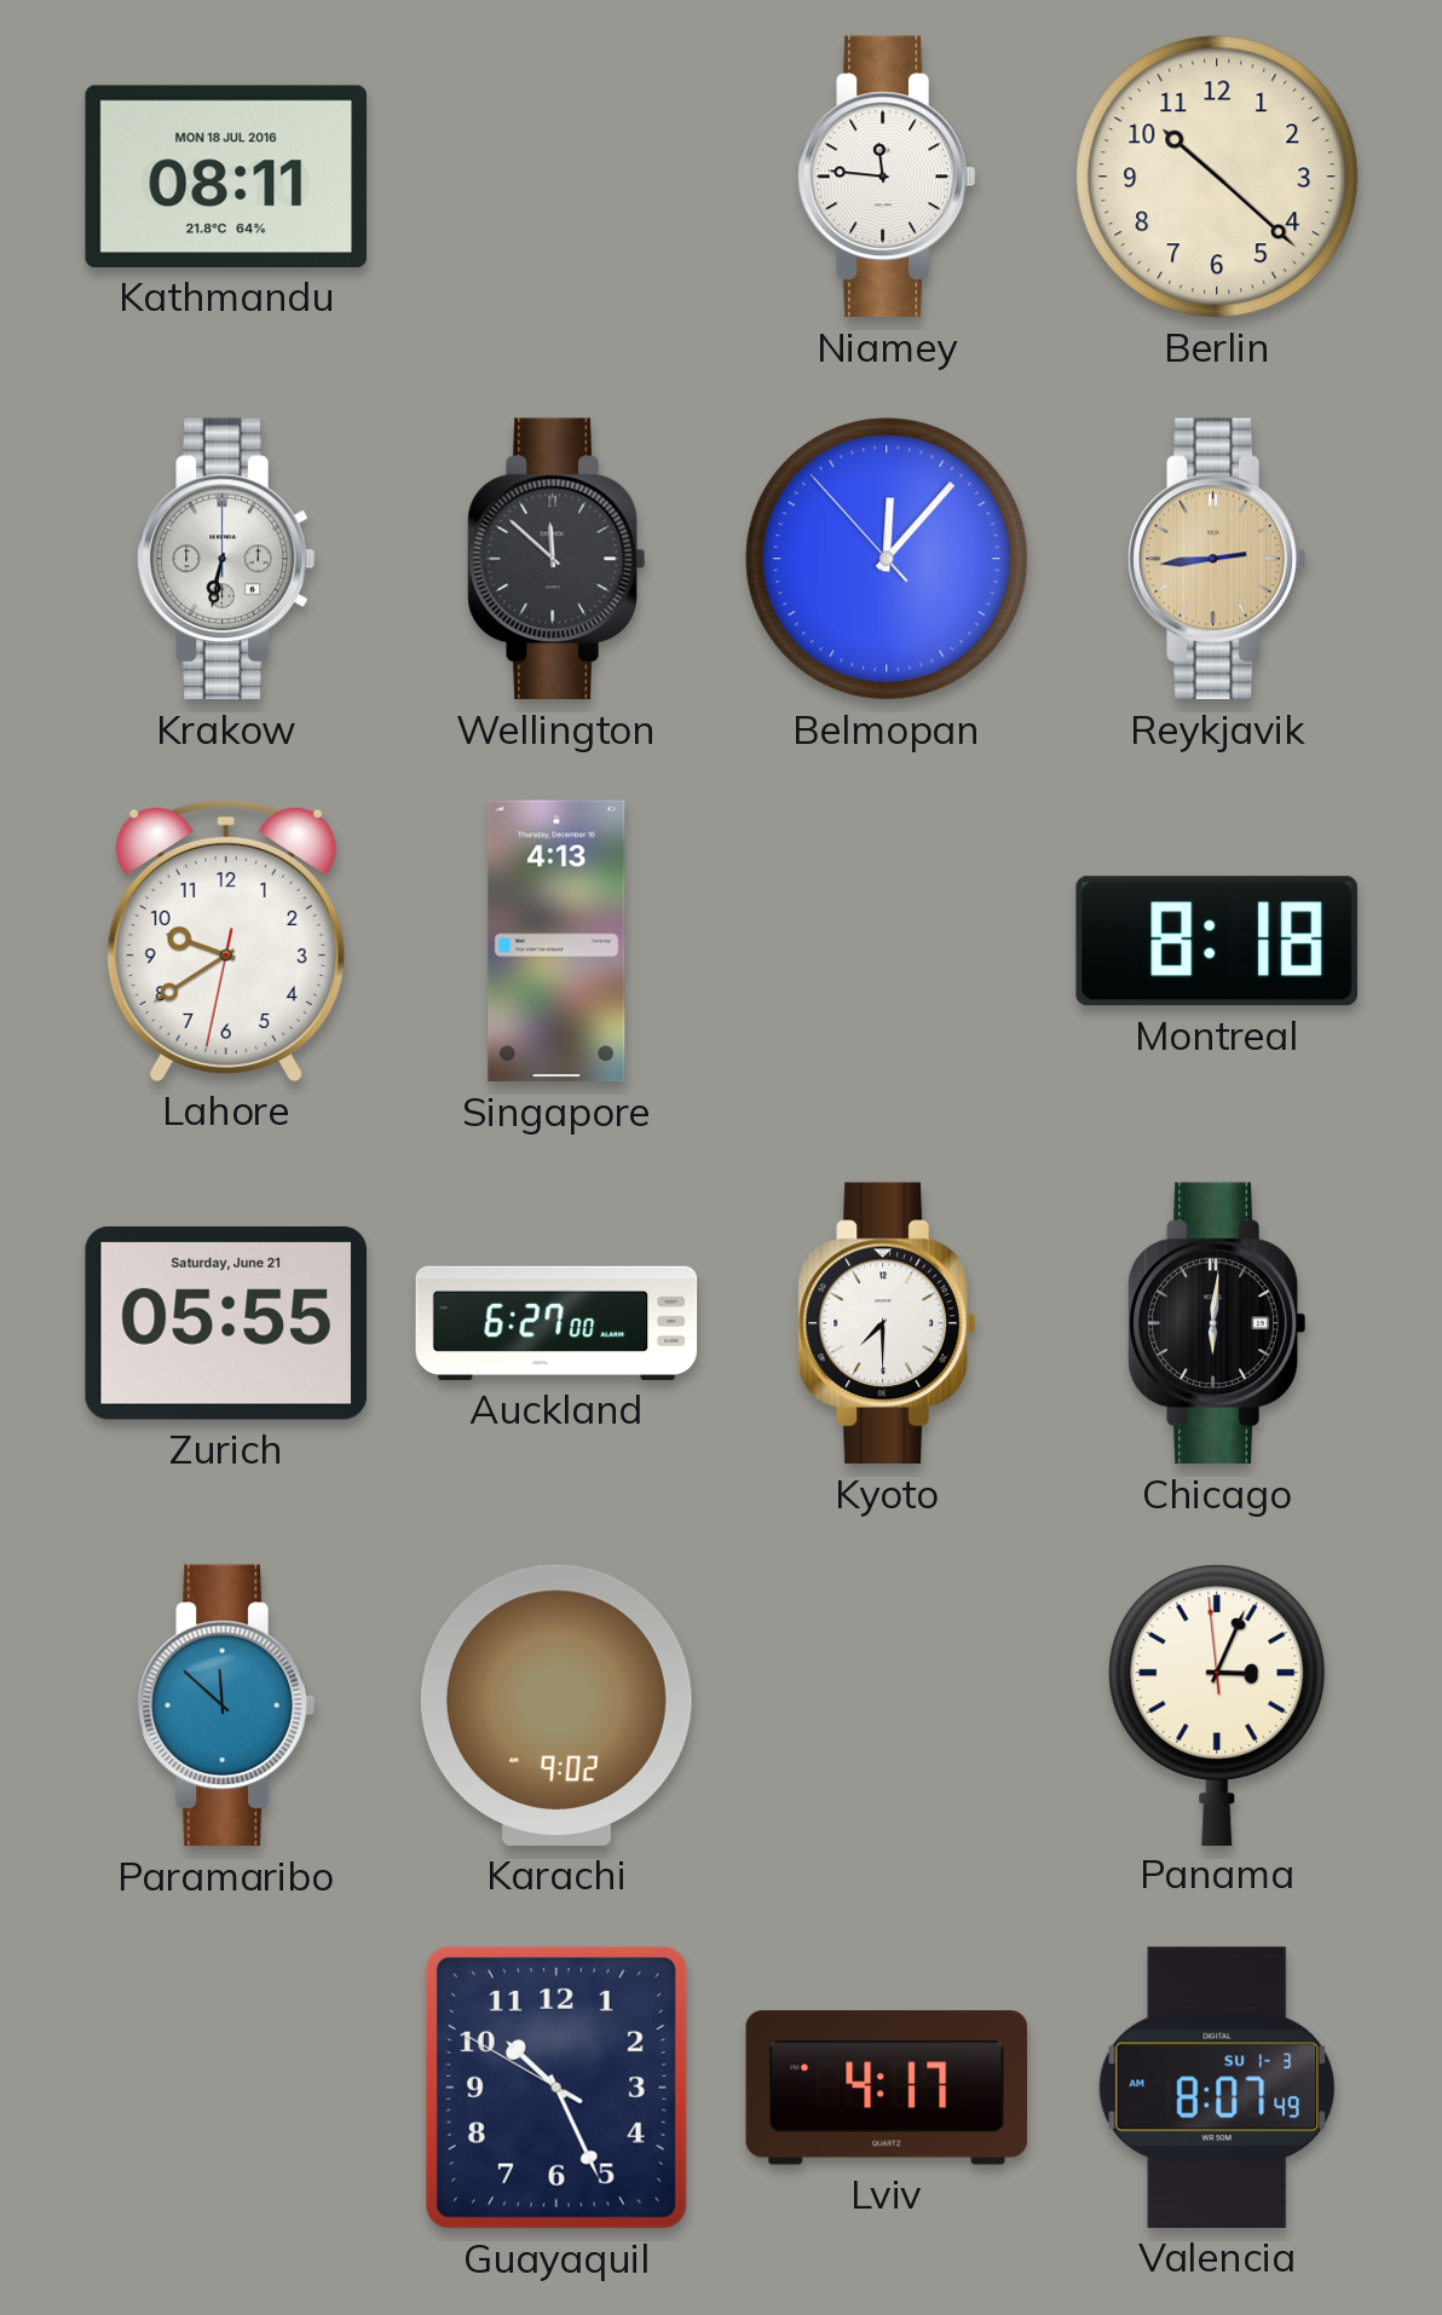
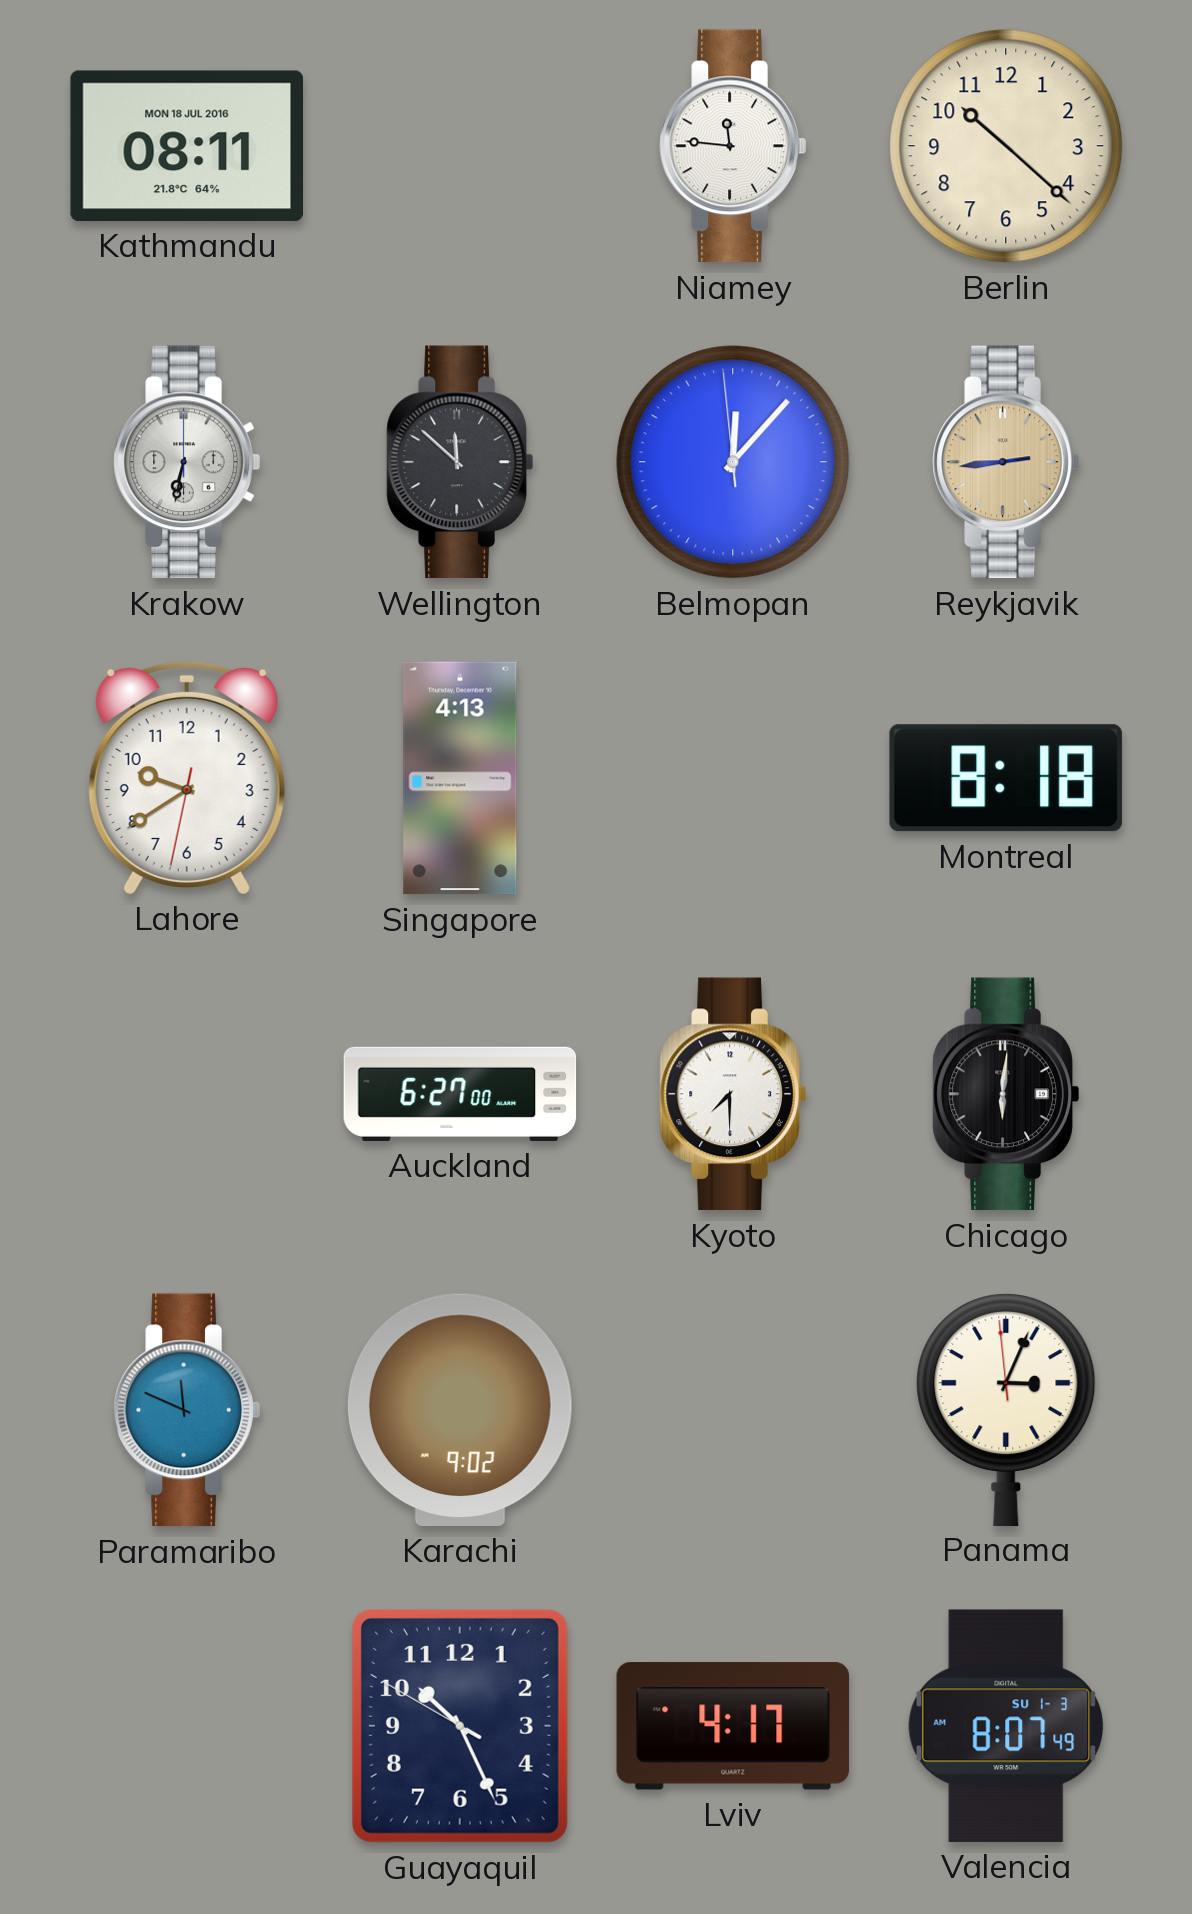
Belmopan: 12:06:53 -> 12:06:59 (733, 462)
Zurich: 05:55 -> none (226, 1323)
Paramaribo: 11:52 -> 11:49 (187, 1410)
